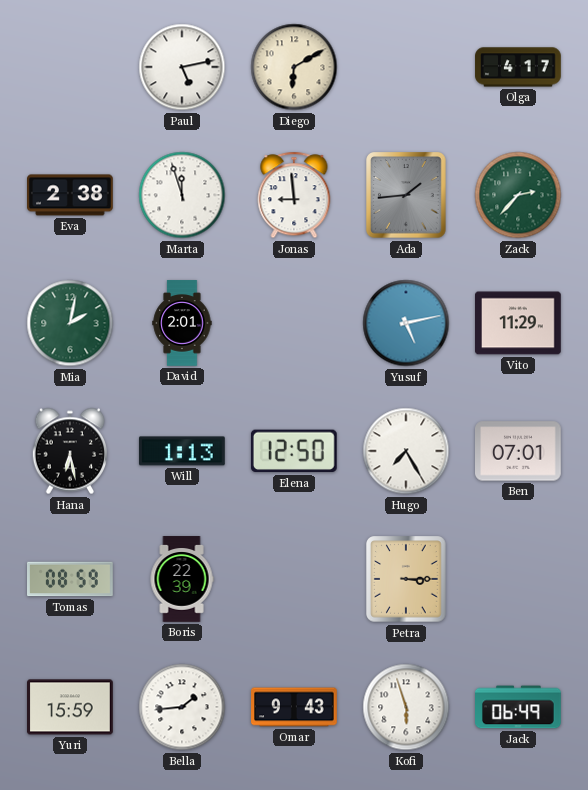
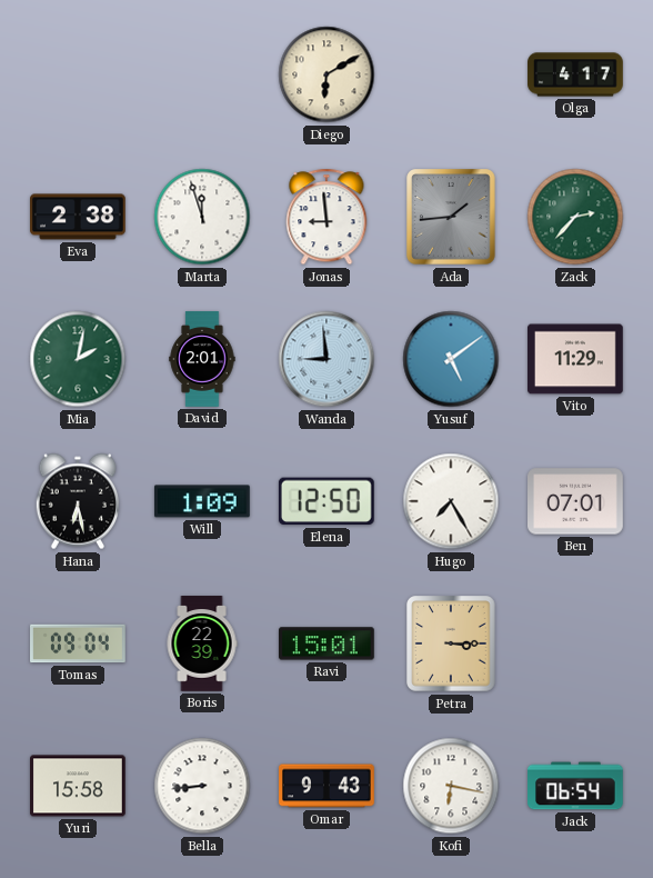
Paul: 5:13 -> none (182, 67)
Wanda: none -> 8:59 (326, 359)
Yusuf: 5:13 -> 5:09 (451, 359)
Will: 1:13 -> 1:09 (202, 501)
Tomas: 08:59 -> 09:04 (79, 643)
Ravi: none -> 15:01 (328, 643)
Yuri: 15:59 -> 15:58 (79, 786)
Bella: 1:44 -> 8:44 (202, 786)
Kofi: 5:57 -> 6:17 (451, 786)
Jack: 06:49 -> 06:54 (576, 786)
